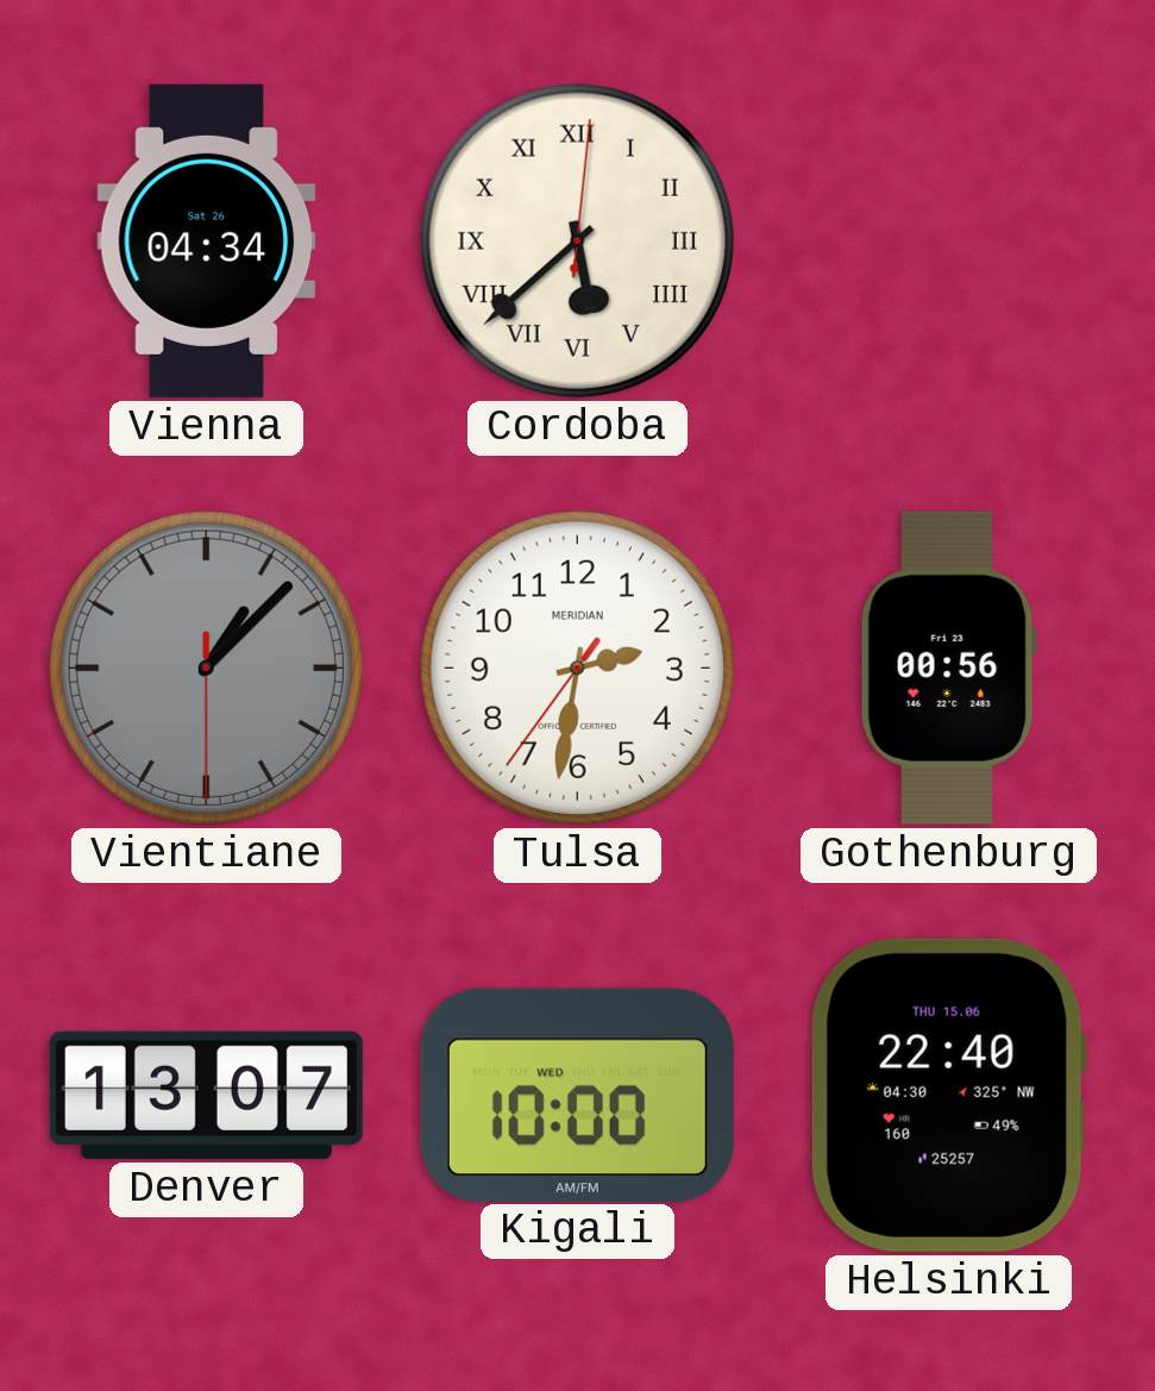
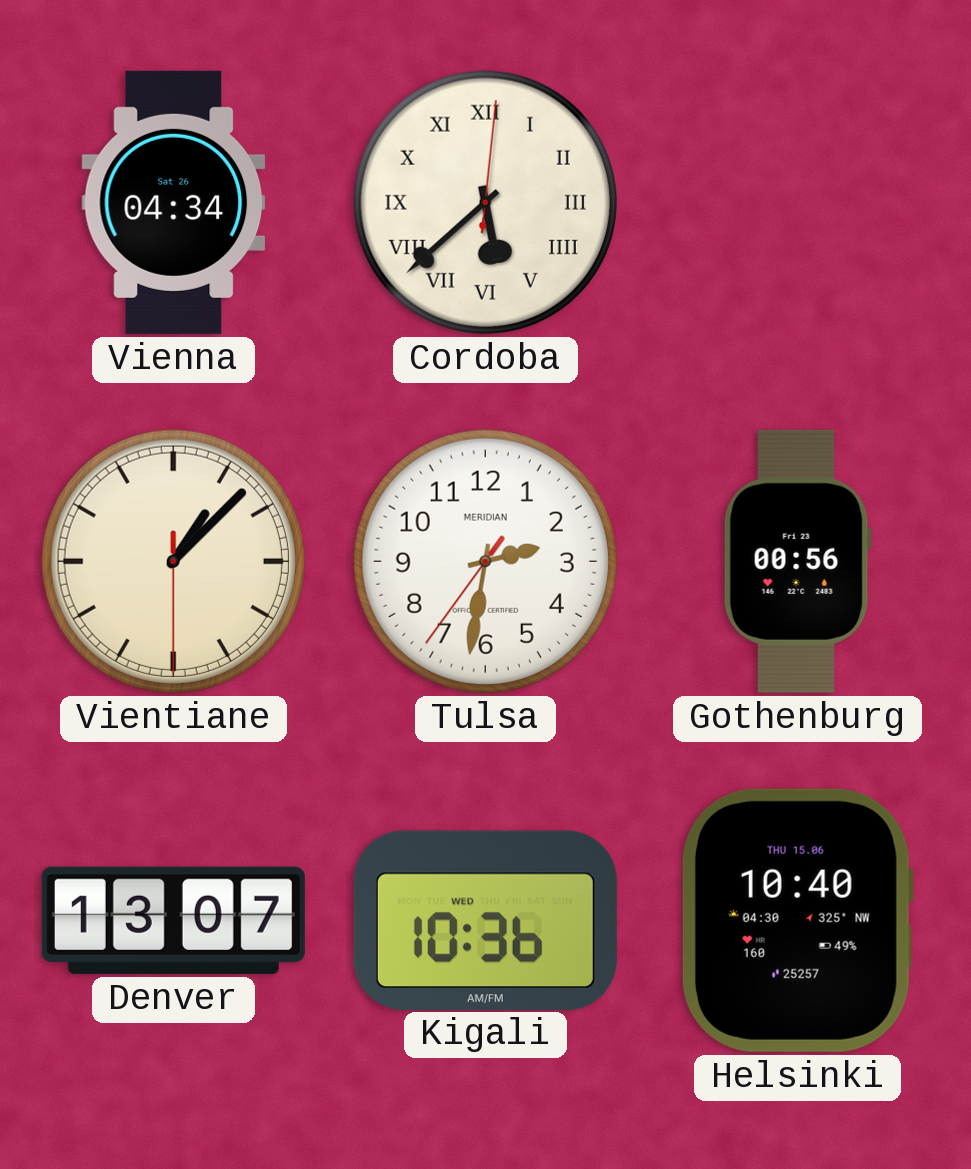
Vientiane dial: grey -> cream (173, 561)
Kigali: 10:00 -> 10:36 (485, 920)
Helsinki: 22:40 -> 10:40 (797, 920)
